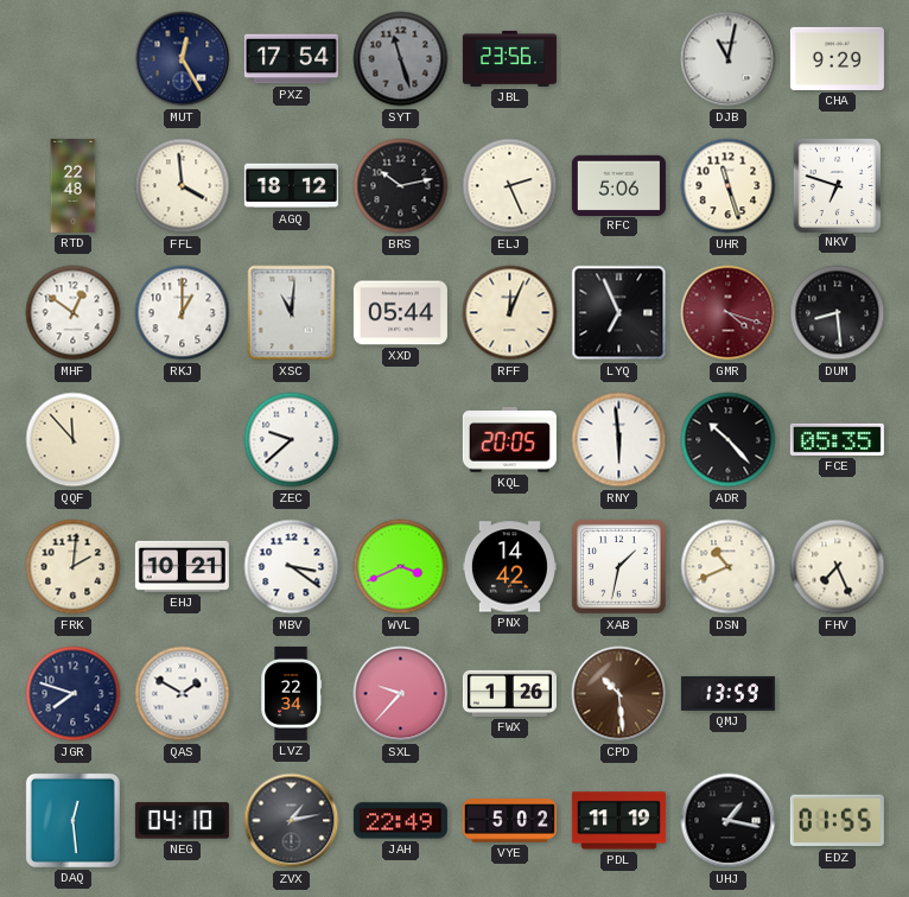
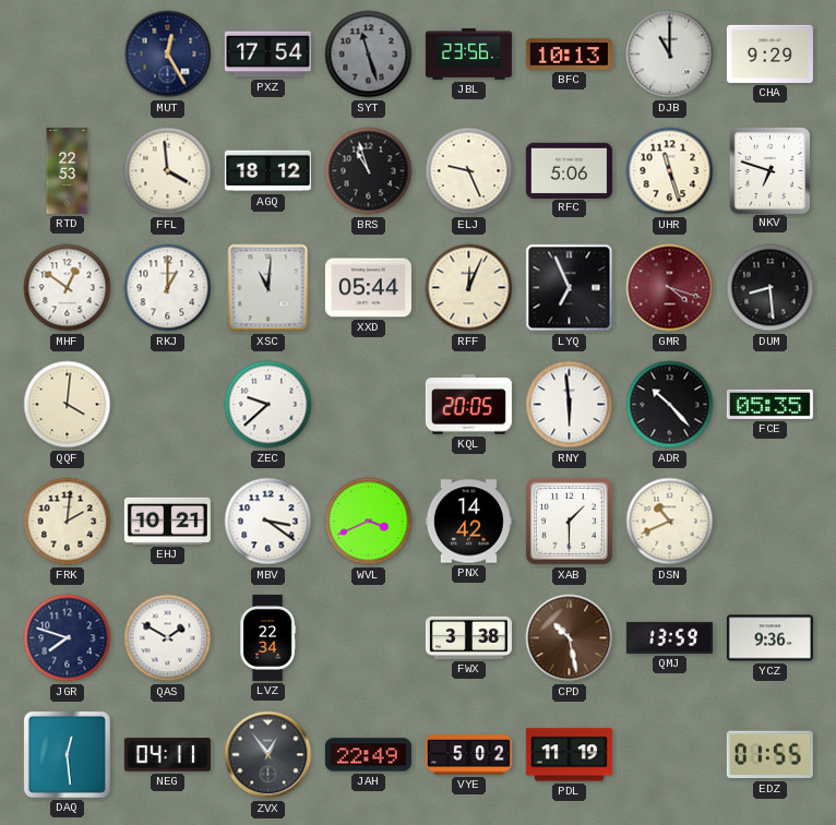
BFC: none -> 10:13 (569, 55)
DJB: 11:02 -> 11:00 (670, 55)
RTD: 22:48 -> 22:53 (68, 170)
BRS: 10:13 -> 10:57 (369, 171)
ELJ: 2:26 -> 9:26 (469, 171)
QQF: 11:53 -> 4:01 (68, 405)
XAB: 1:32 -> 1:30 (569, 521)
FHV: 7:26 -> none (838, 567)
SXL: 9:37 -> none (401, 694)
FWX: 1:26 -> 3:38 (468, 637)
CPD: 10:29 -> 10:28 (570, 638)
YCZ: none -> 9:36 (769, 638)
NEG: 04:10 -> 04:11 (167, 755)
ZVX: 1:13 -> 12:54 (268, 755)
UHJ: 1:17 -> none (729, 821)
